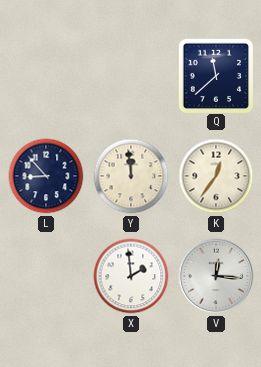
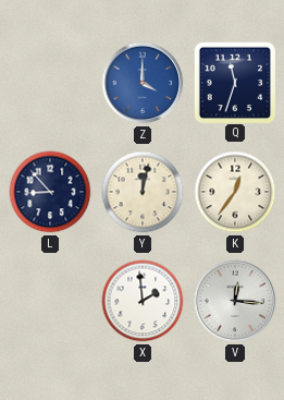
Z: none -> 4:00 (143, 83)
Q: 11:38 -> 11:33 (234, 82)
Y: 11:59 -> 12:02 (143, 192)
